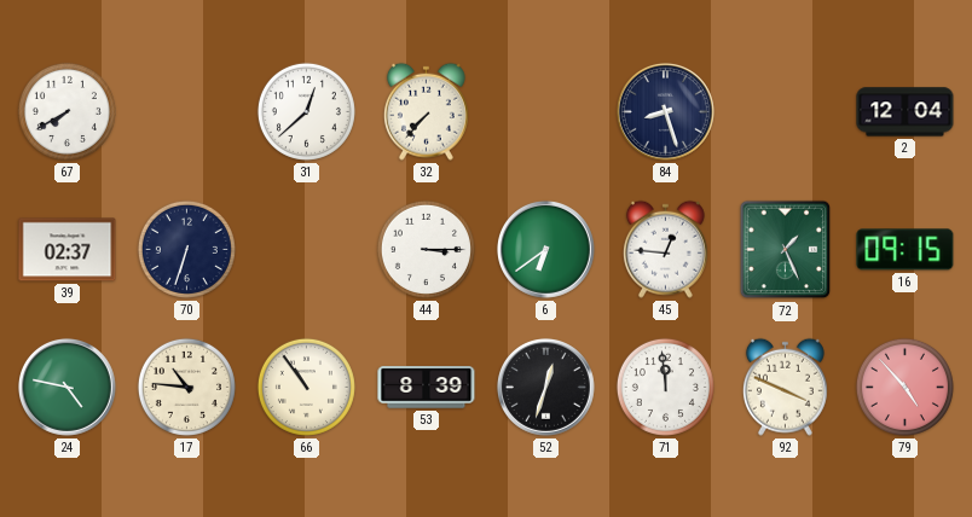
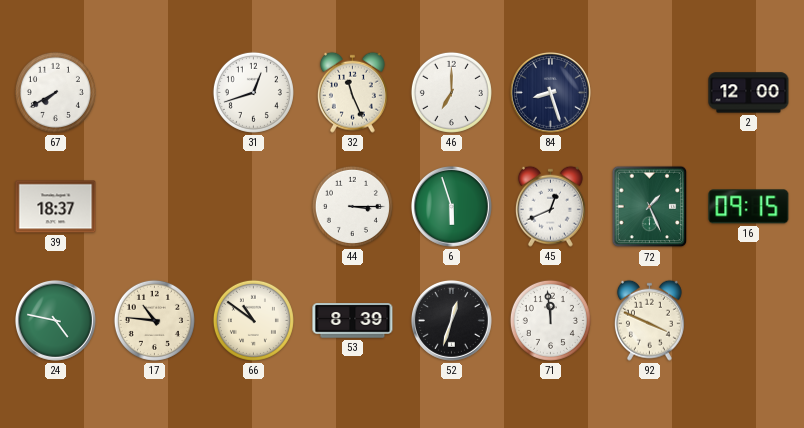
31: 12:38 -> 12:42 (253, 92)
32: 7:37 -> 11:26 (352, 92)
46: none -> 7:00 (451, 92)
2: 12:04 -> 12:00 (749, 93)
39: 02:37 -> 18:37 (56, 207)
70: 6:33 -> none (186, 249)
6: 6:39 -> 5:57 (451, 206)
45: 12:46 -> 12:41 (550, 206)
66: 10:54 -> 10:51 (253, 320)
79: 4:53 -> none (904, 387)
